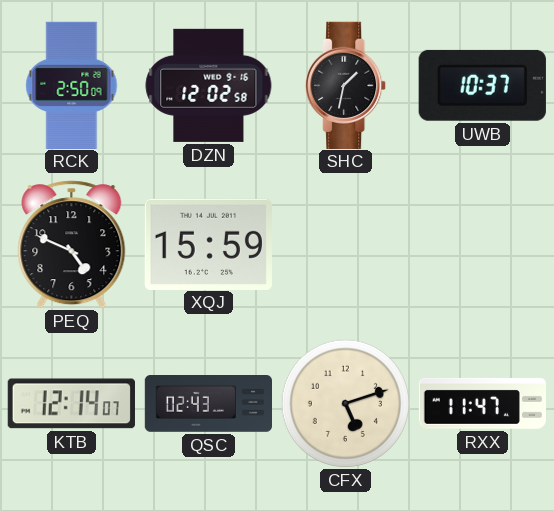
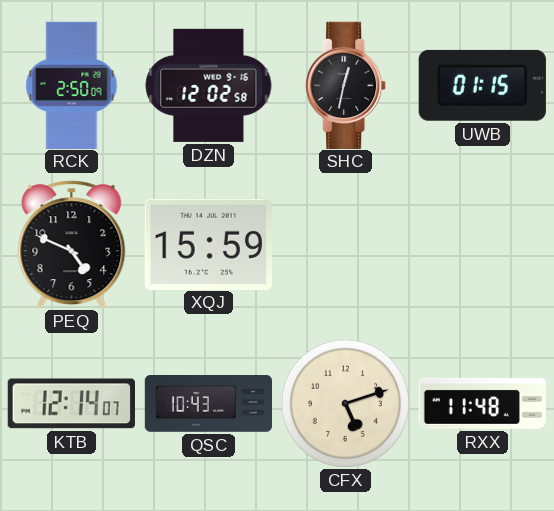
SHC: 1:32 -> 12:32 (346, 85)
UWB: 10:37 -> 01:15 (482, 85)
QSC: 02:43 -> 10:43 (209, 404)
RXX: 11:47 -> 11:48 (482, 404)
